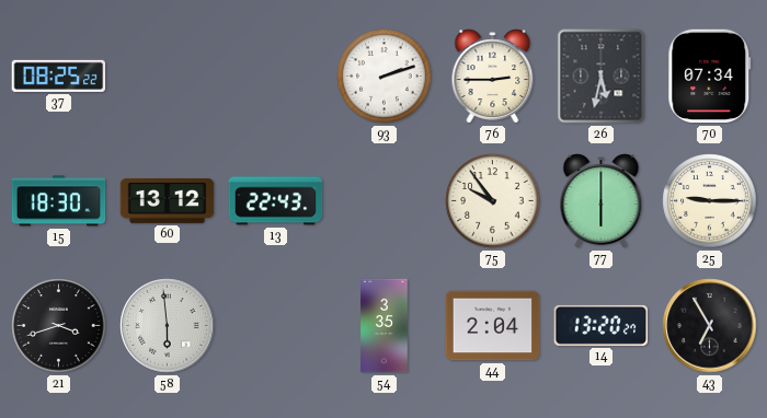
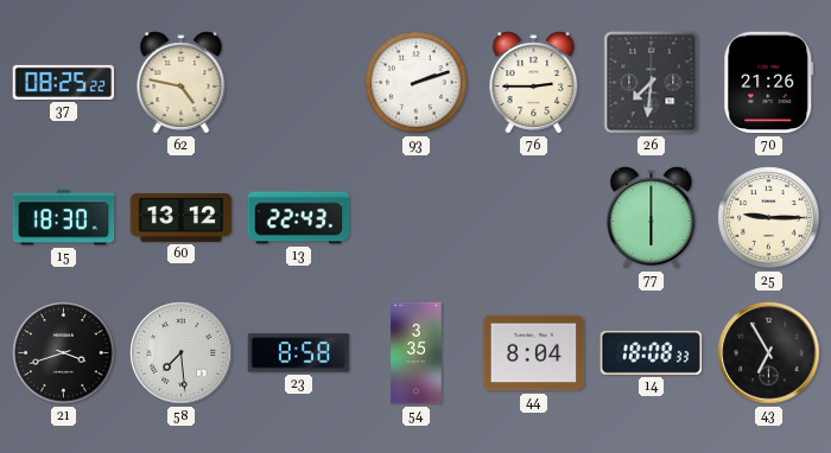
62: none -> 4:47 (182, 83)
26: 5:32 -> 7:31 (652, 83)
70: 07:34 -> 21:26 (769, 83)
75: 9:54 -> none (493, 201)
58: 5:59 -> 7:29 (182, 353)
23: none -> 8:58 (299, 353)
44: 2:04 -> 8:04 (534, 353)
14: 13:20 -> 18:08 (652, 352)
